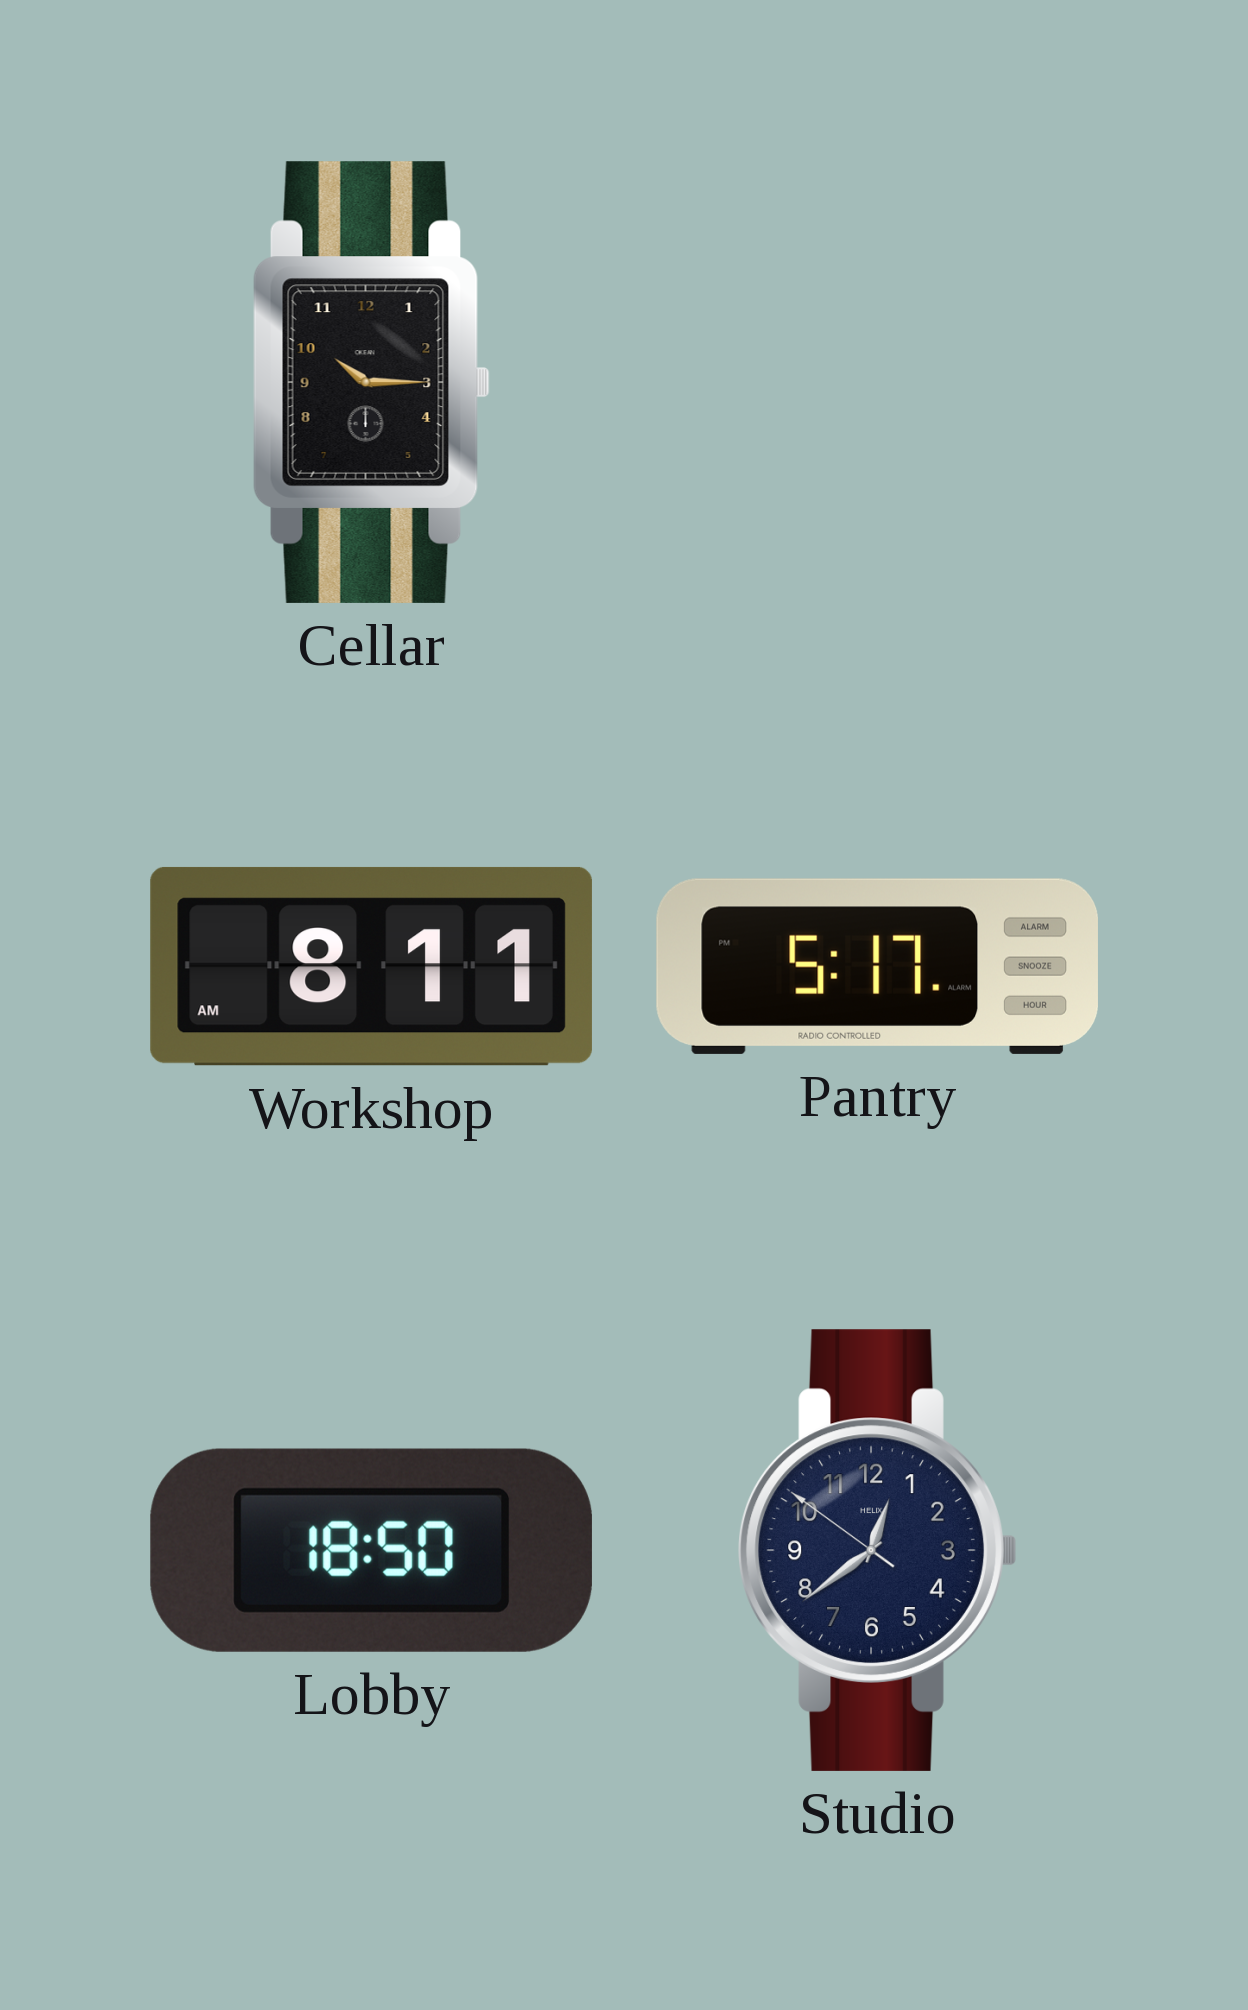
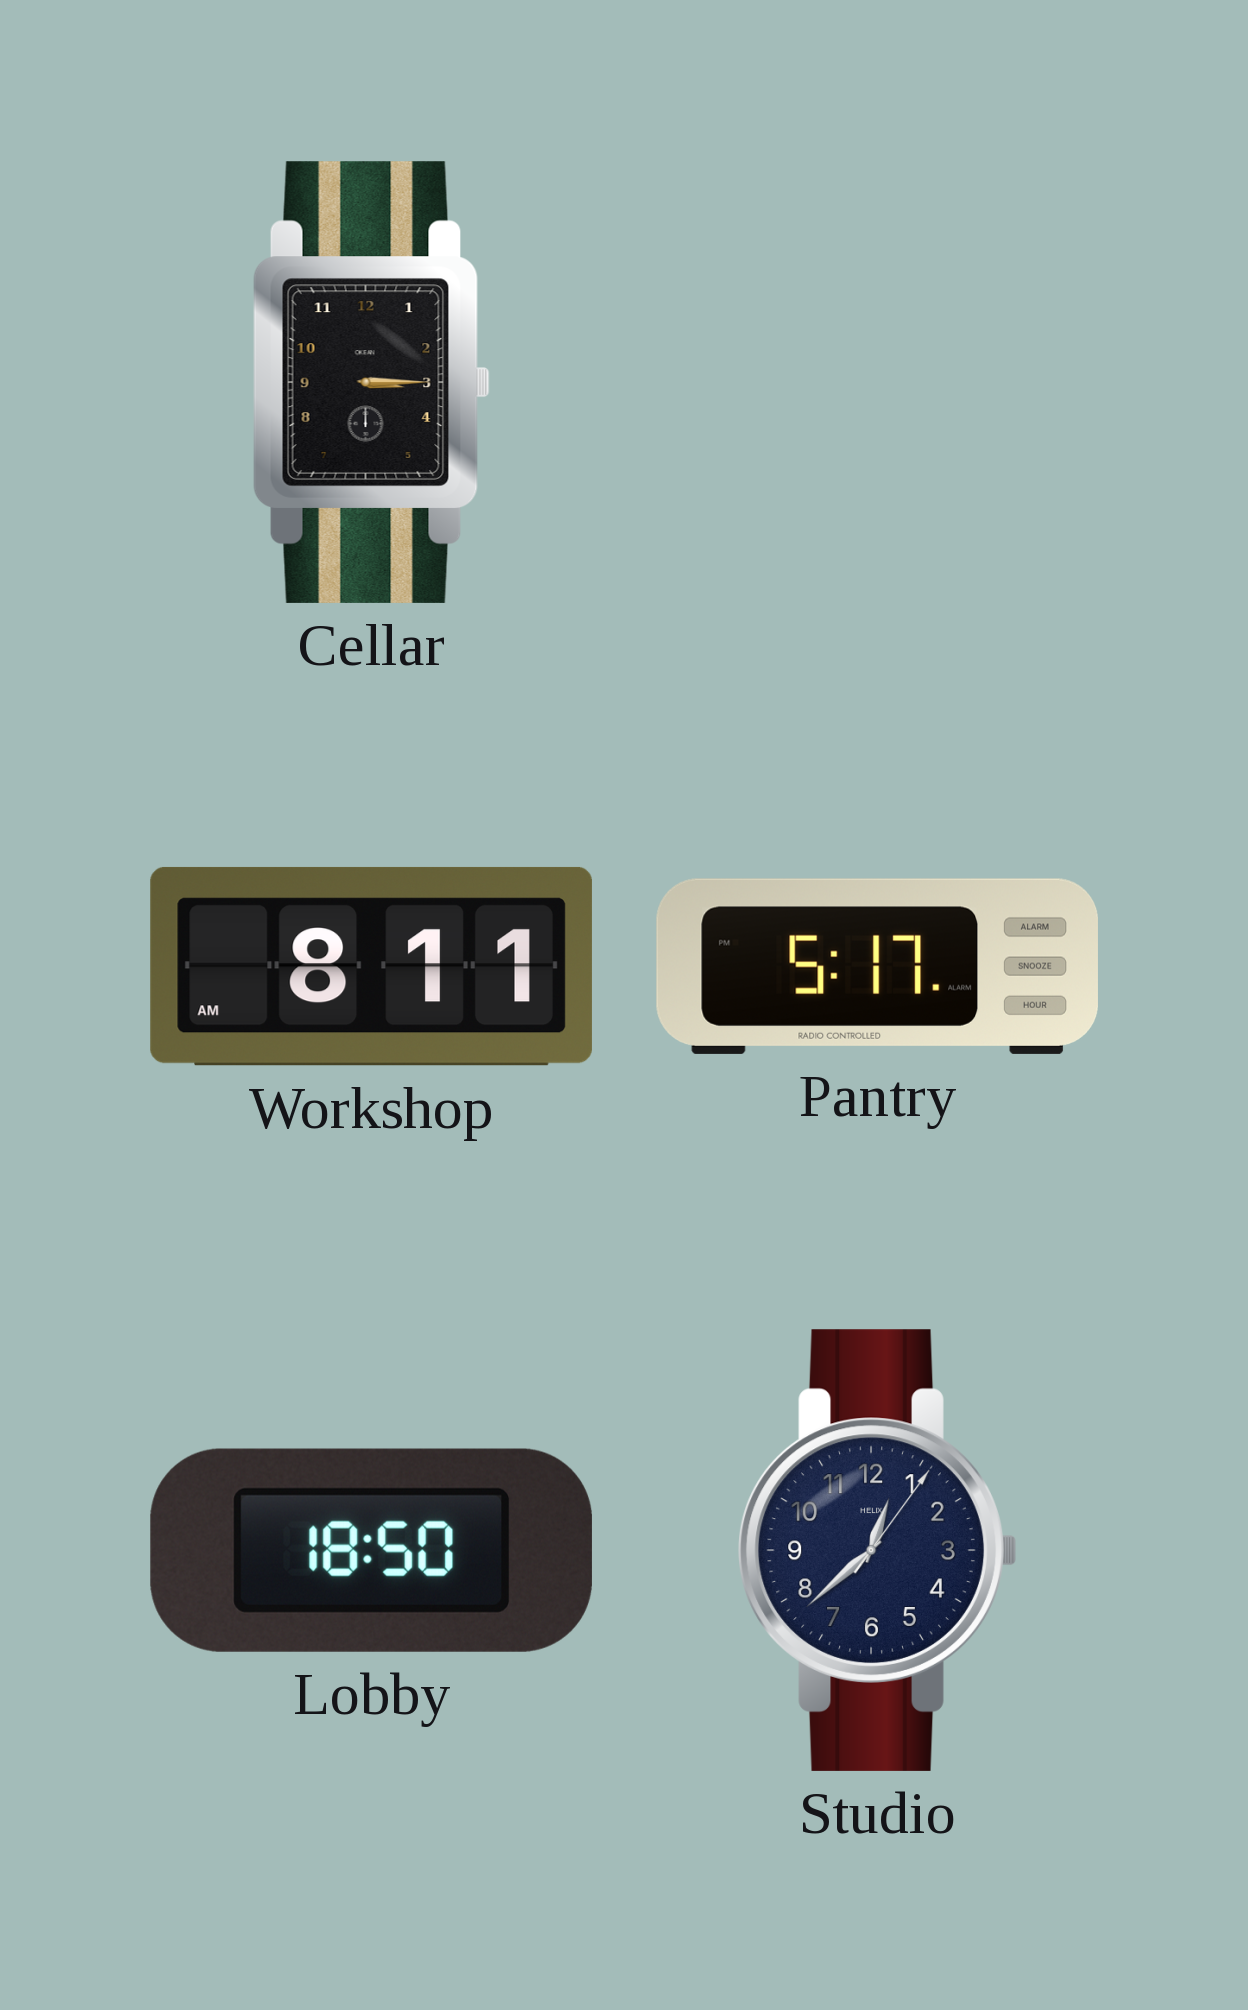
Cellar: 10:15 -> 3:15 (371, 382)
Studio: 12:38:51 -> 12:38:06 (878, 1550)
